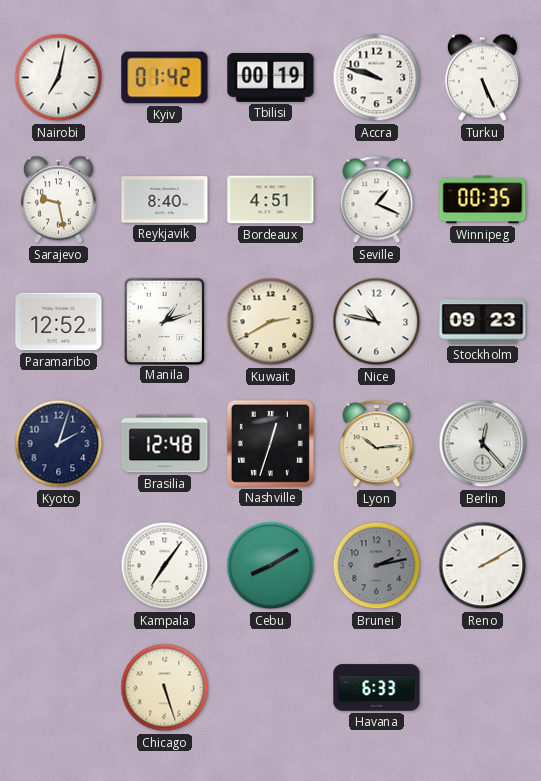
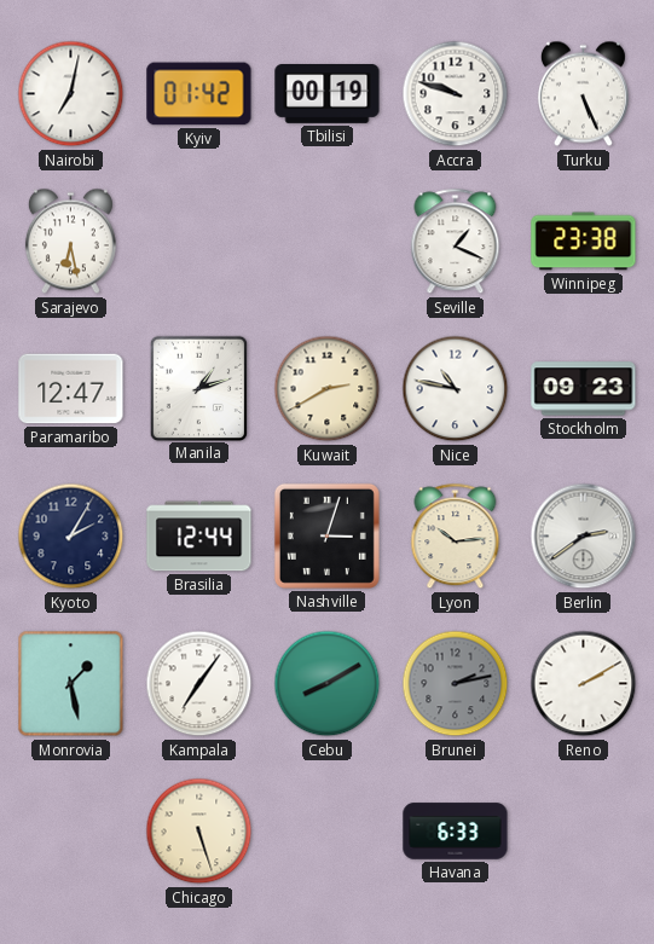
Sarajevo: 9:28 -> 6:28 (70, 242)
Reykjavik: 8:40 -> none (165, 200)
Bordeaux: 4:51 -> none (271, 200)
Winnipeg: 00:35 -> 23:38 (584, 242)
Paramaribo: 12:52 -> 12:47 (71, 389)
Kyoto: 2:03 -> 2:05 (71, 537)
Brasilia: 12:48 -> 12:44 (199, 537)
Nashville: 12:33 -> 3:03 (326, 535)
Berlin: 12:23 -> 2:39 (584, 537)
Monrovia: none -> 1:28 (71, 684)
